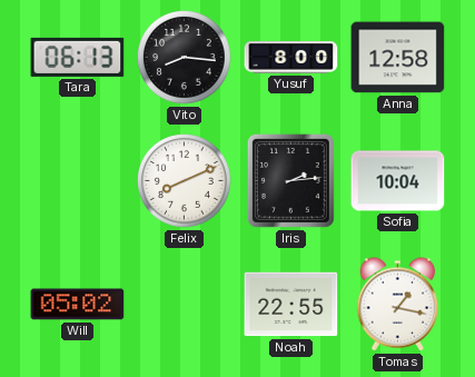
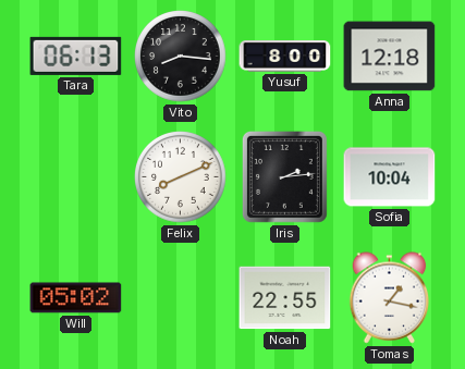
Anna: 12:58 -> 12:18 (390, 57)
